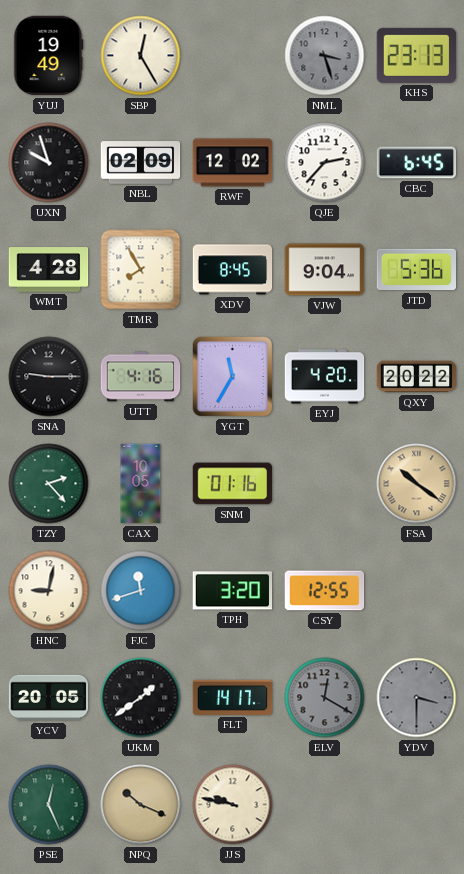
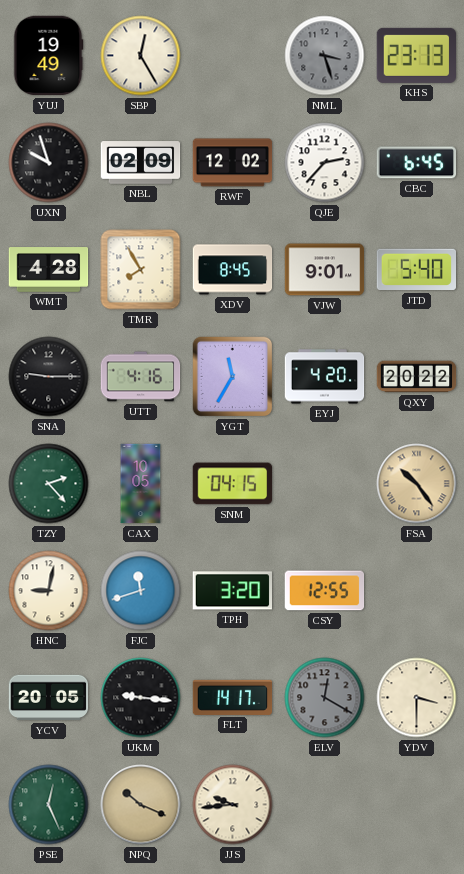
VJW: 9:04 -> 9:01 (325, 270)
JTD: 5:36 -> 5:40 (416, 270)
SNM: 01:16 -> 04:15 (233, 484)
FSA: 10:21 -> 10:24 (417, 484)
UKM: 1:39 -> 9:16 (141, 698)
YDV dial: grey -> cream (417, 698)
JJS: 9:47 -> 9:44 (233, 805)
